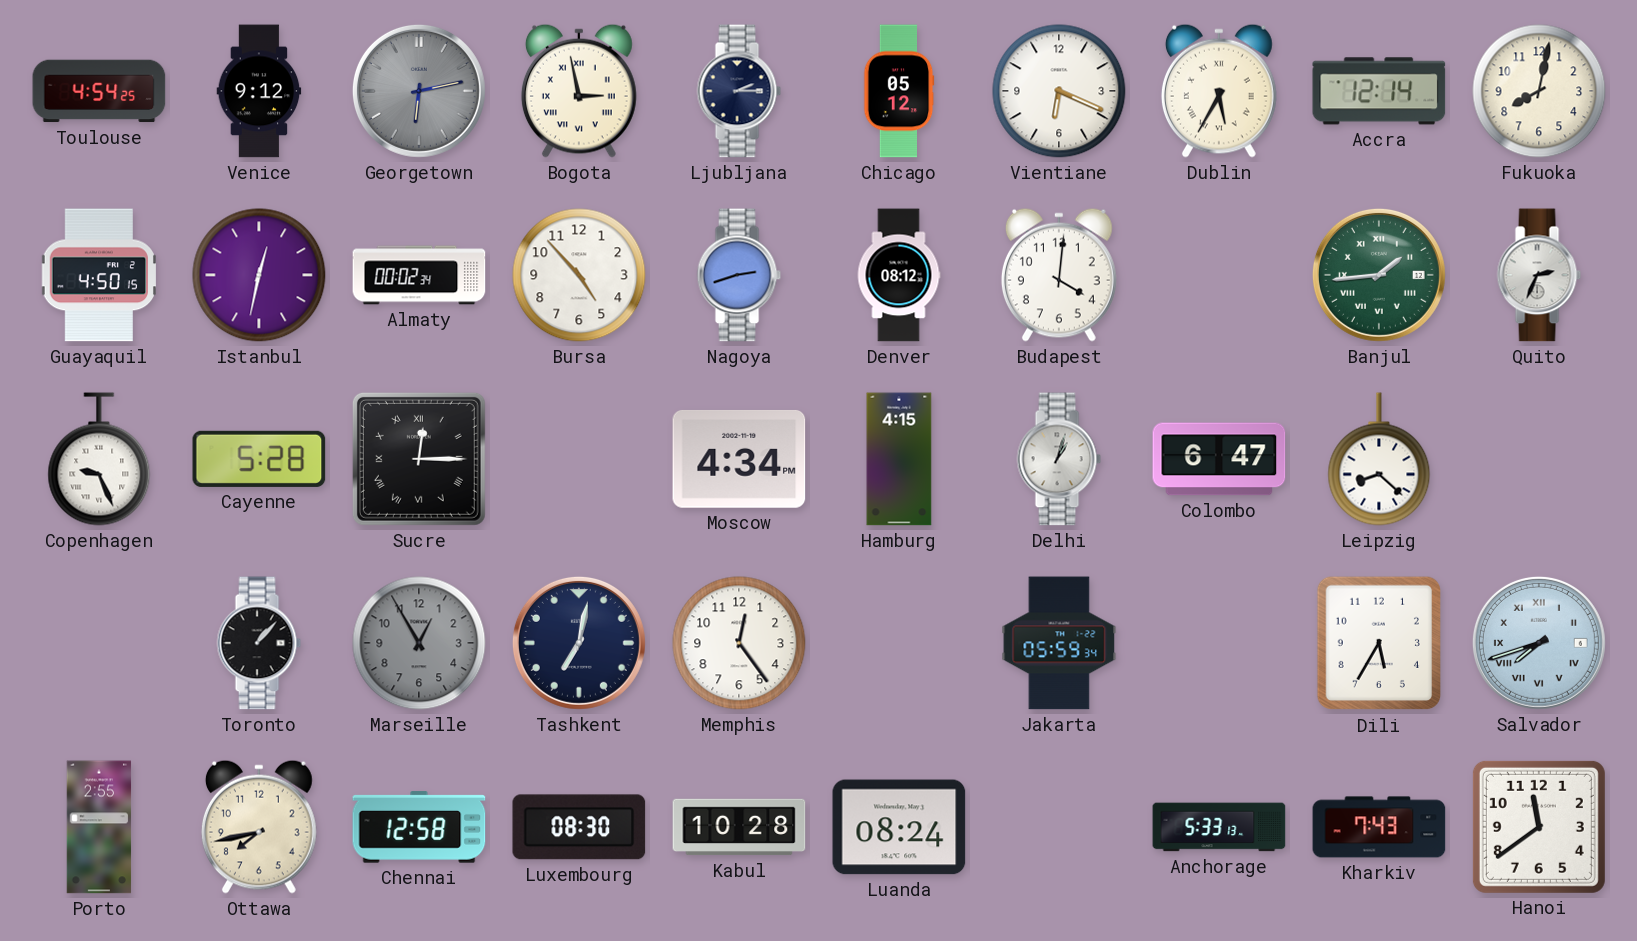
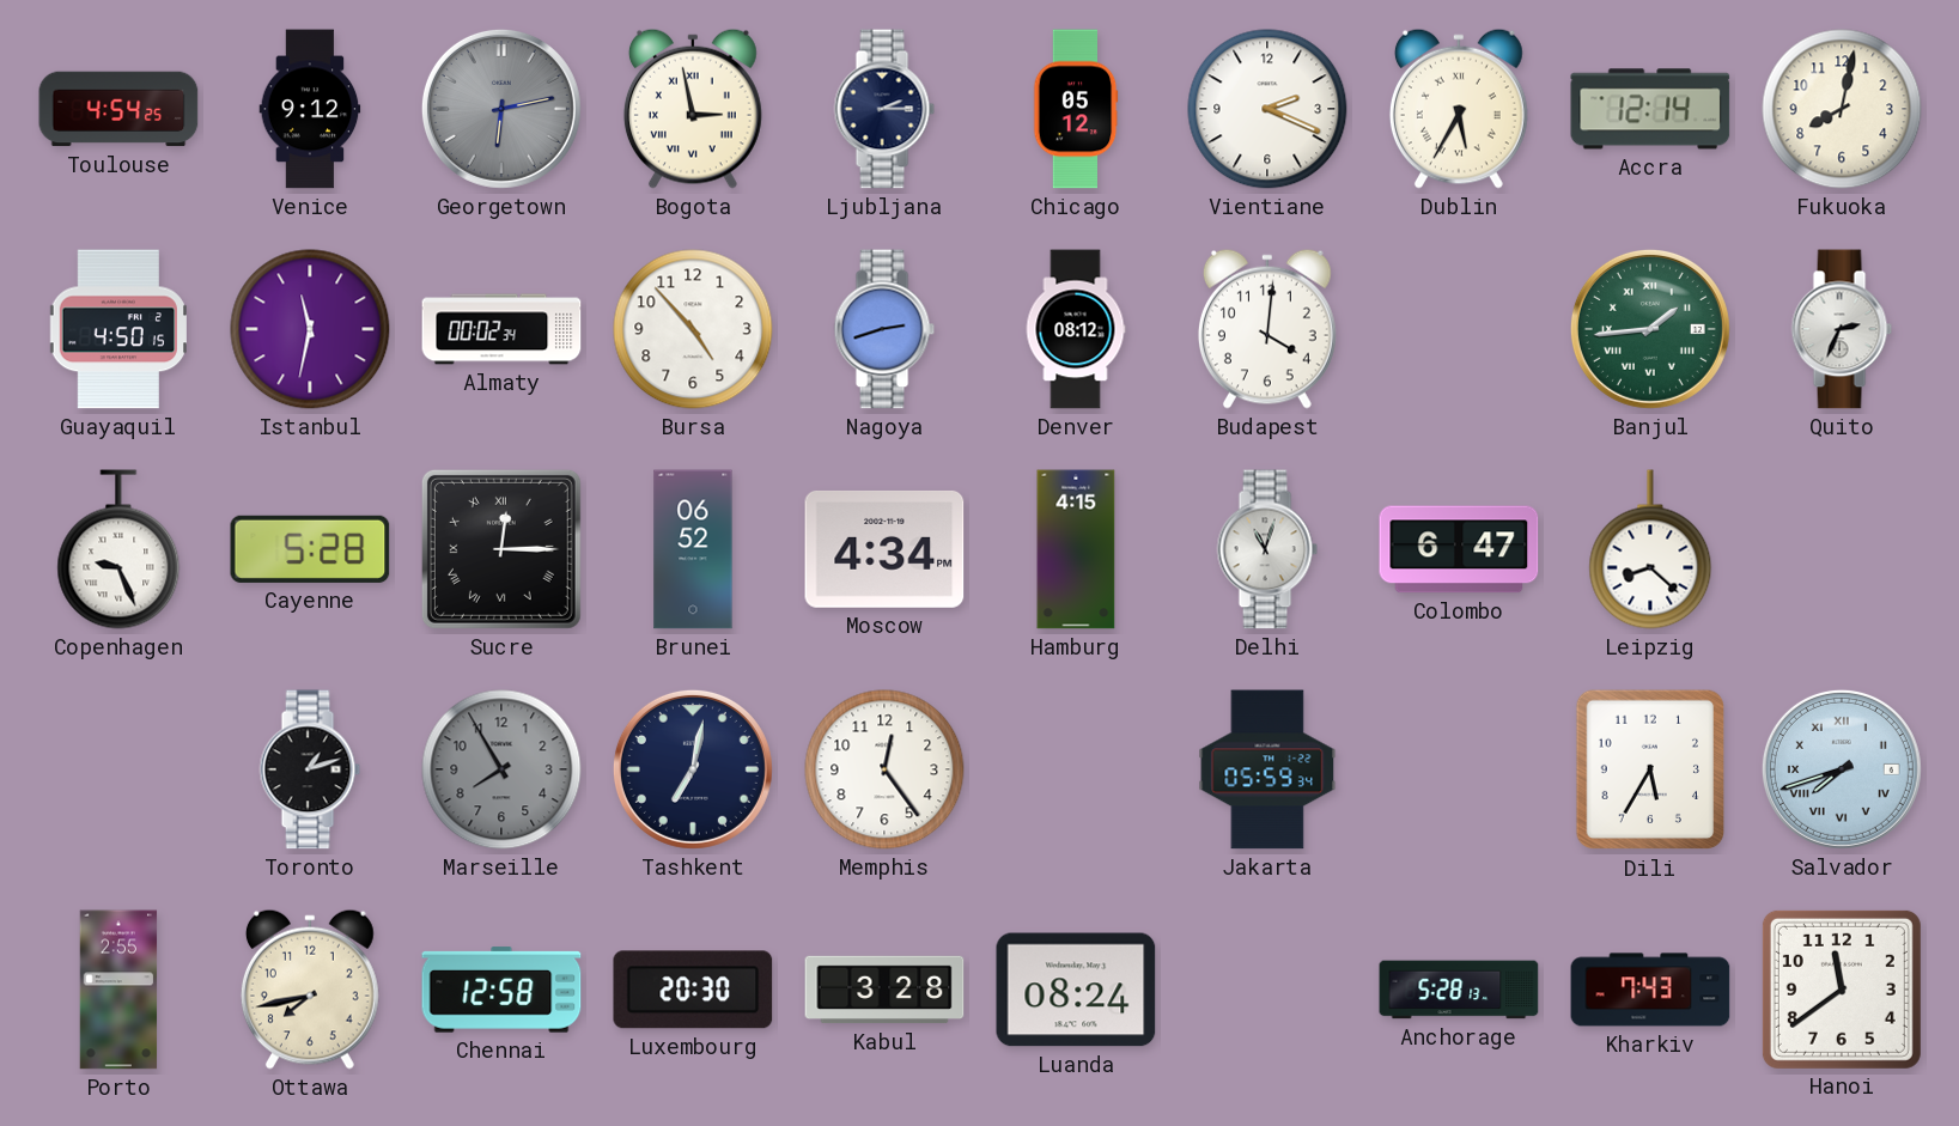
Vientiane: 6:19 -> 2:19 (1267, 109)
Istanbul: 12:32 -> 11:32 (310, 329)
Brunei: none -> 06:52 (693, 549)
Delhi: 1:03 -> 11:03 (1267, 549)
Toronto: 1:07 -> 1:12 (310, 769)
Marseille: 12:55 -> 7:55 (501, 769)
Luxembourg: 08:30 -> 20:30 (693, 990)
Kabul: 10:28 -> 3:28 (884, 990)
Anchorage: 5:33 -> 5:28 (1459, 990)
